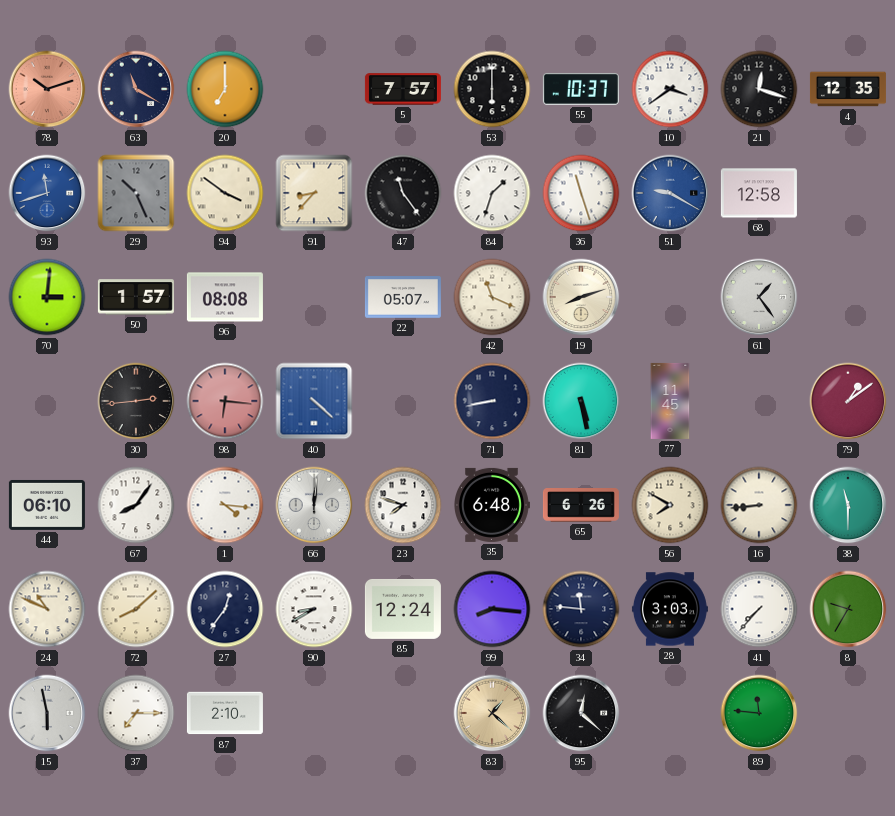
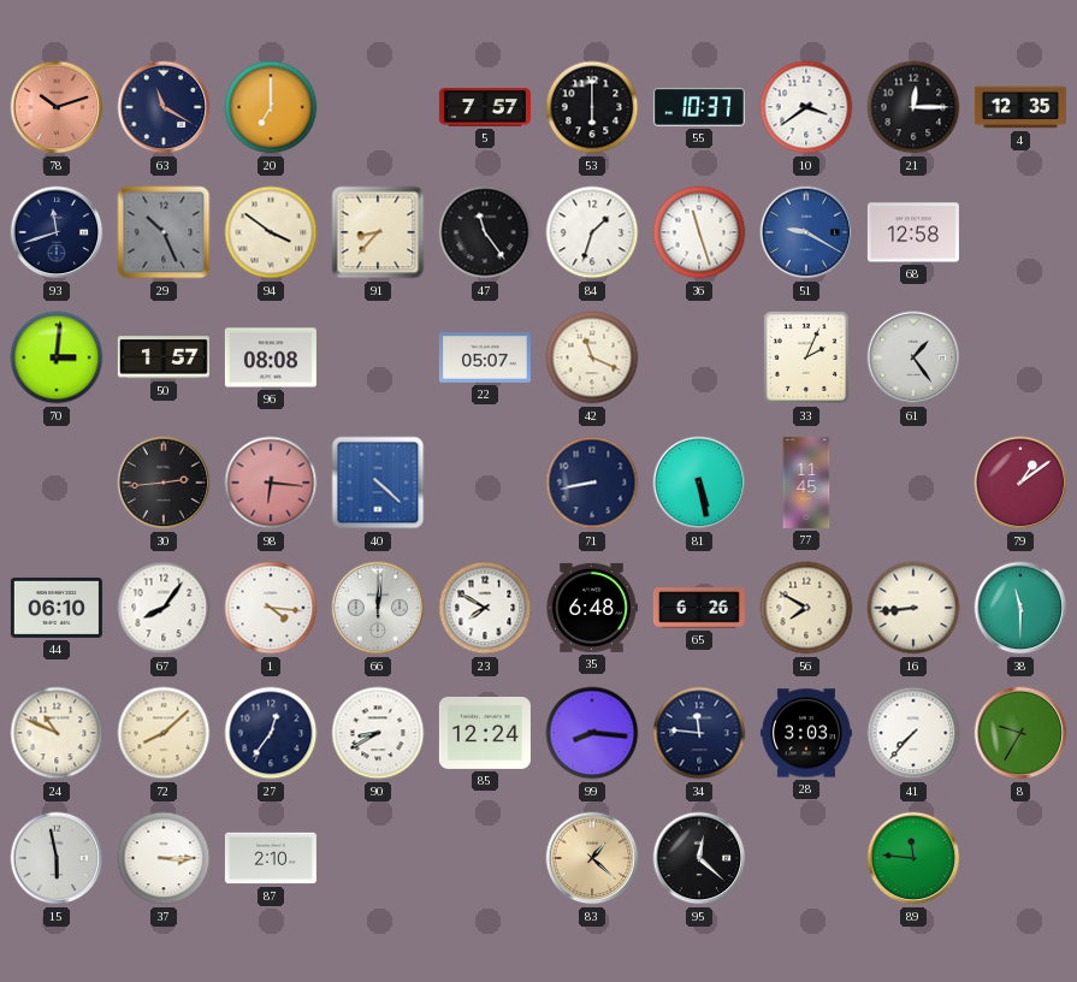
21: 12:18 -> 12:15 (913, 107)
93 dial: blue -> navy (57, 232)
19: 8:12 -> none (581, 297)
33: none -> 2:04 (806, 357)
23: 7:48 -> 7:50 (485, 608)
37: 7:15 -> 3:15 (164, 858)
